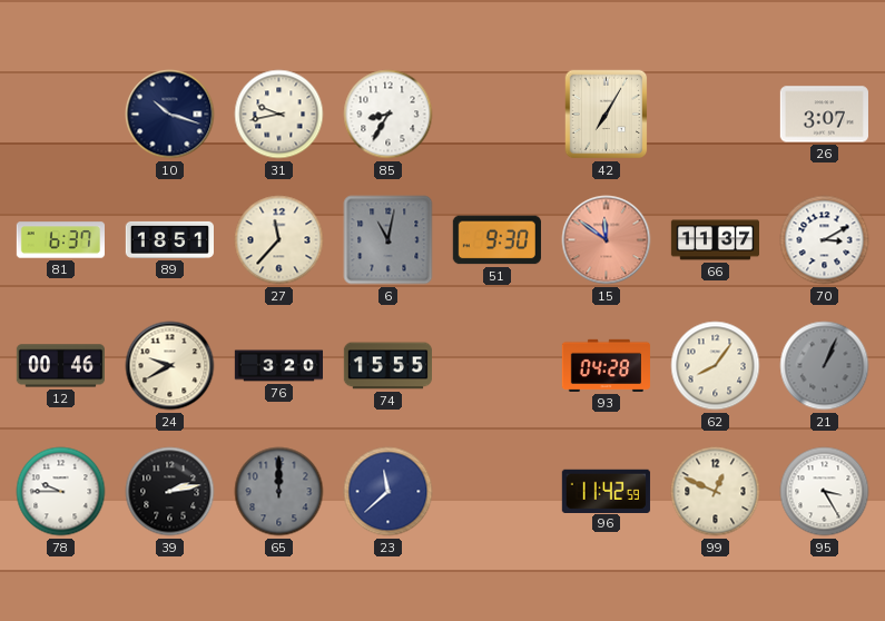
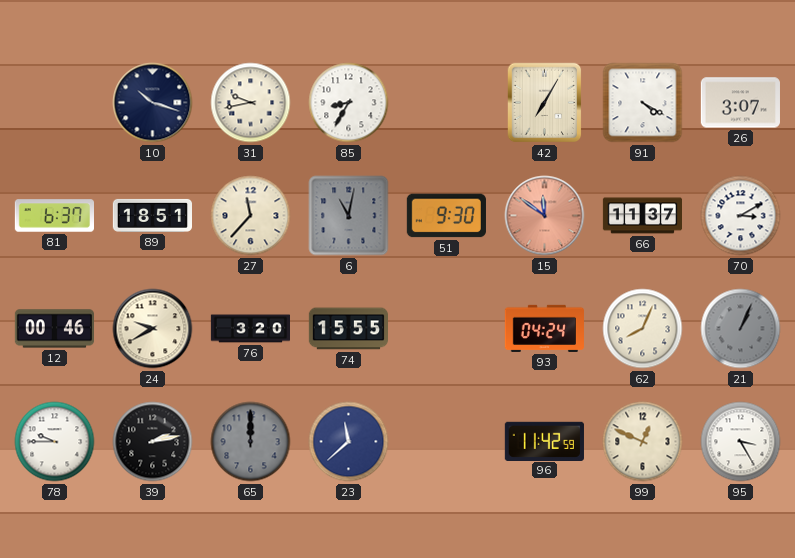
91: none -> 4:20 (643, 103)
93: 04:28 -> 04:24 (544, 328)
62: 8:06 -> 8:04 (643, 329)
